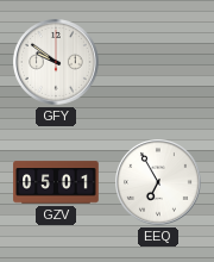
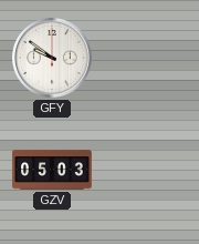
GZV: 05:01 -> 05:03 (52, 170)
EEQ: 6:55 -> none (159, 183)
